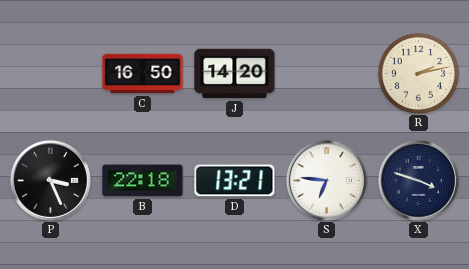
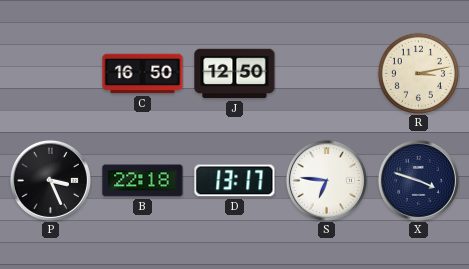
J: 14:20 -> 12:50 (235, 74)
R: 2:13 -> 3:13 (418, 73)
D: 13:21 -> 13:17 (235, 181)
